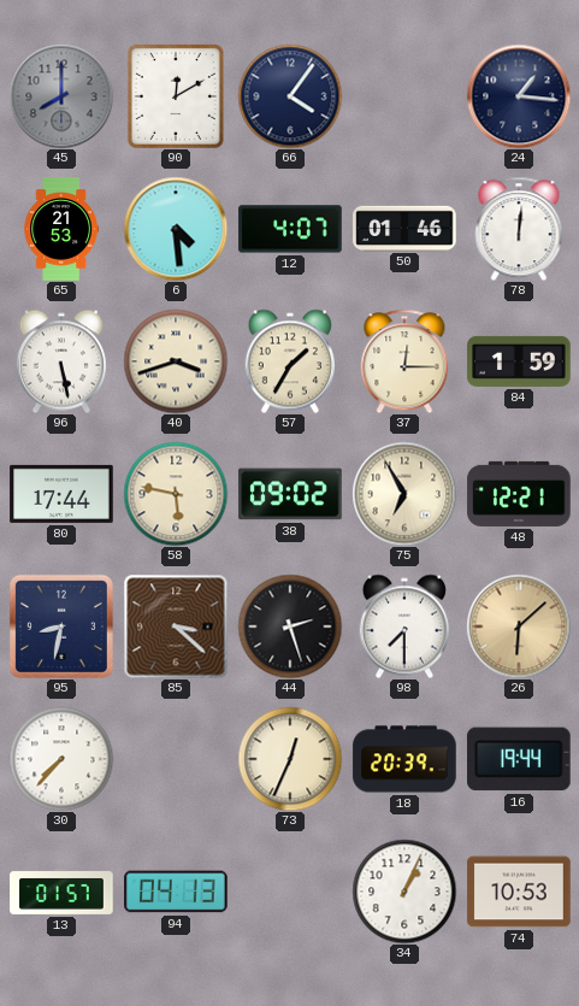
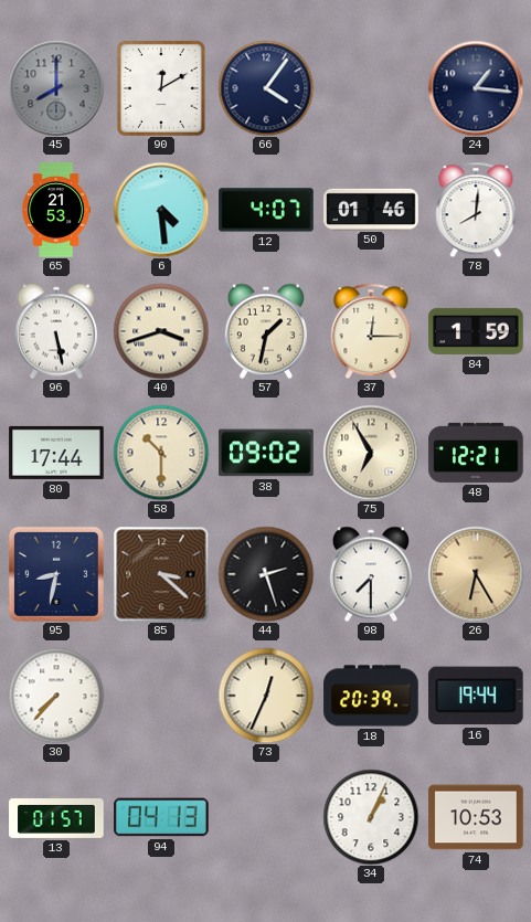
78: 12:01 -> 8:01 (476, 210)
57: 1:35 -> 1:32 (266, 331)
58: 5:47 -> 10:30 (161, 453)
26: 6:08 -> 6:25 (476, 574)
